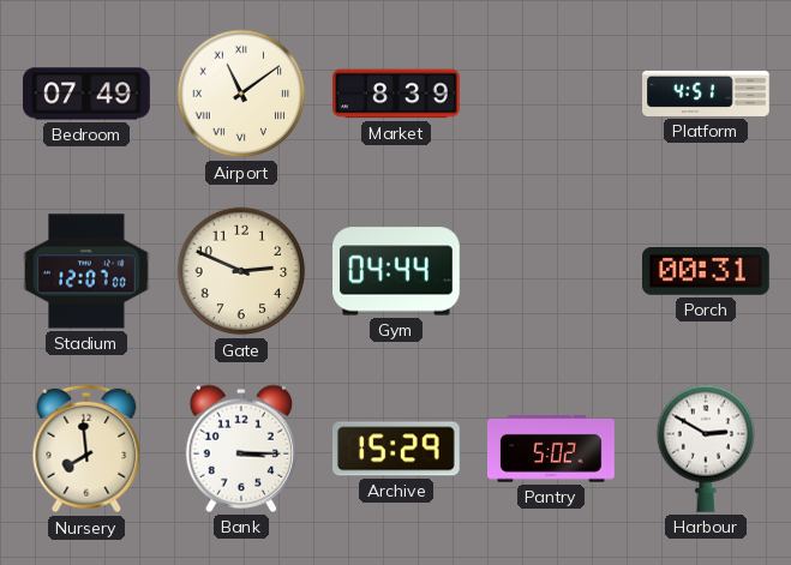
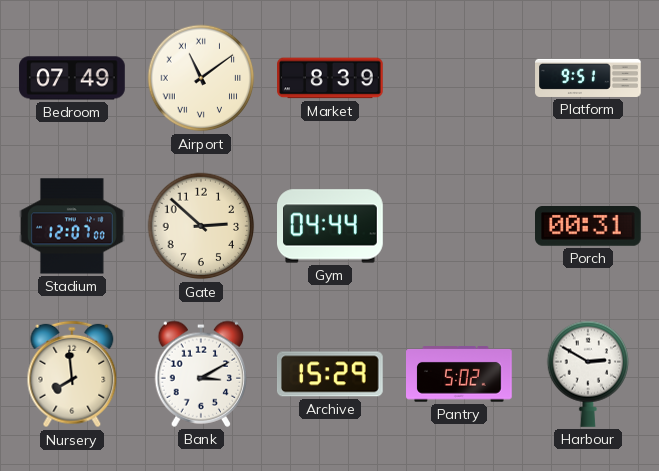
Platform: 4:51 -> 9:51 (588, 78)
Gate: 2:49 -> 2:52 (201, 226)
Bank: 3:15 -> 3:10 (201, 374)
